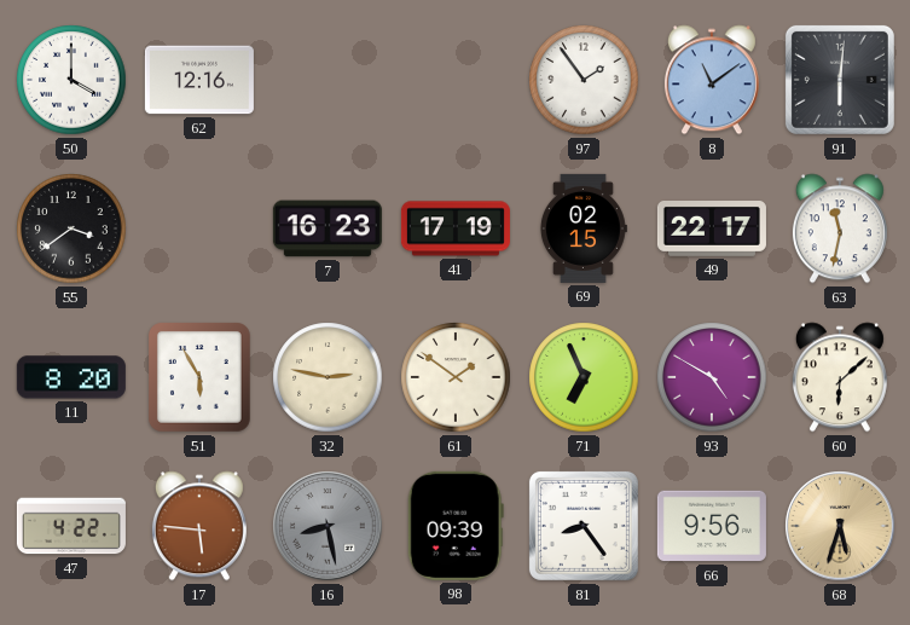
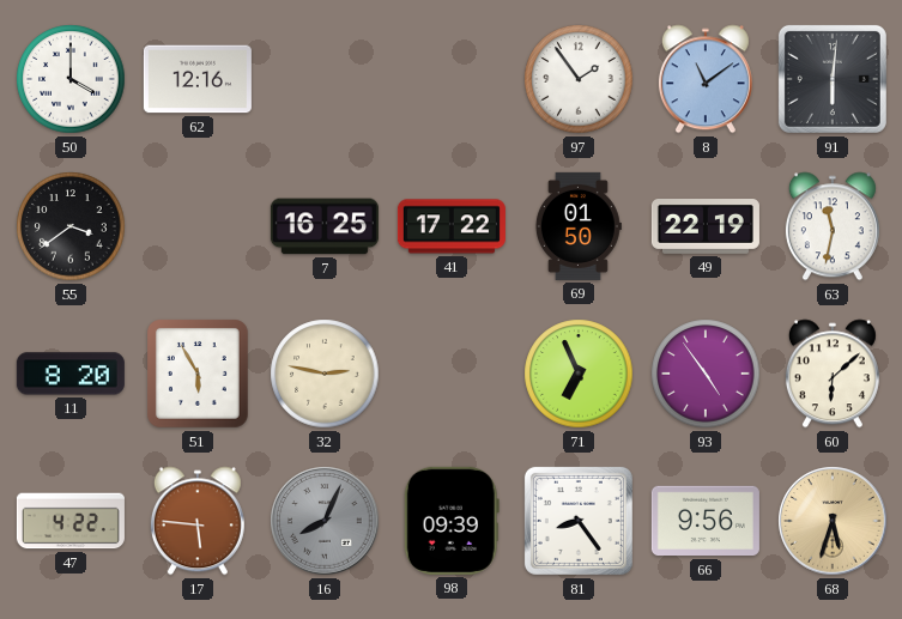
7: 16:23 -> 16:25 (325, 226)
41: 17:19 -> 17:22 (452, 226)
69: 02:15 -> 01:50 (577, 226)
49: 22:17 -> 22:19 (706, 227)
61: 1:51 -> none (456, 377)
93: 4:50 -> 4:54 (706, 374)
16: 8:28 -> 8:04 (325, 521)
